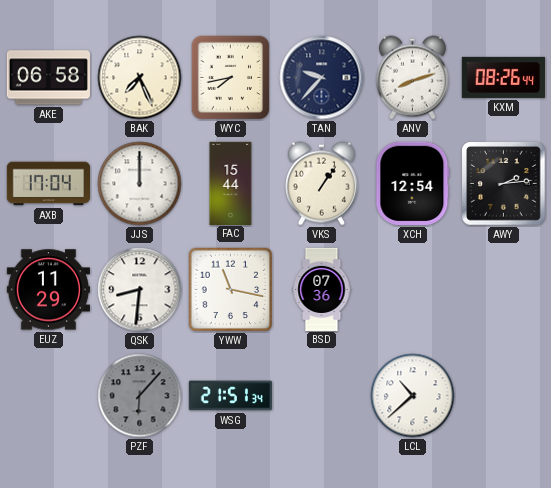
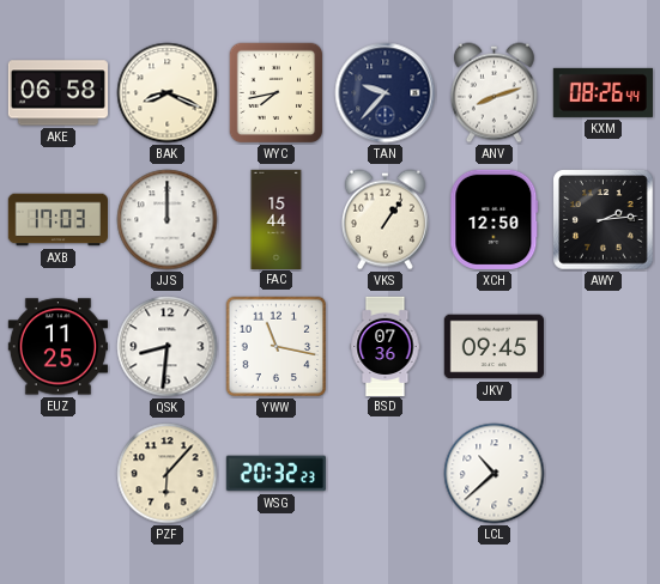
BAK: 7:26 -> 8:19 (168, 93)
AXB: 17:04 -> 17:03 (57, 220)
XCH: 12:54 -> 12:50 (495, 219)
EUZ: 11:29 -> 11:25 (57, 347)
JKV: none -> 09:45 (494, 347)
PZF dial: grey -> cream (168, 474)
WSG: 21:51 -> 20:32 (275, 474)
